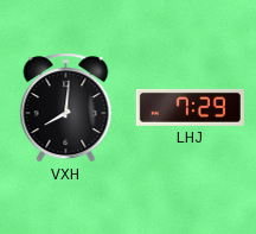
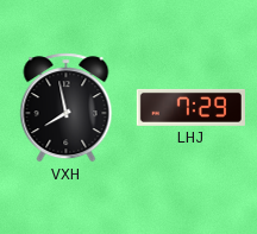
VXH: 8:01 -> 7:58 (67, 108)
